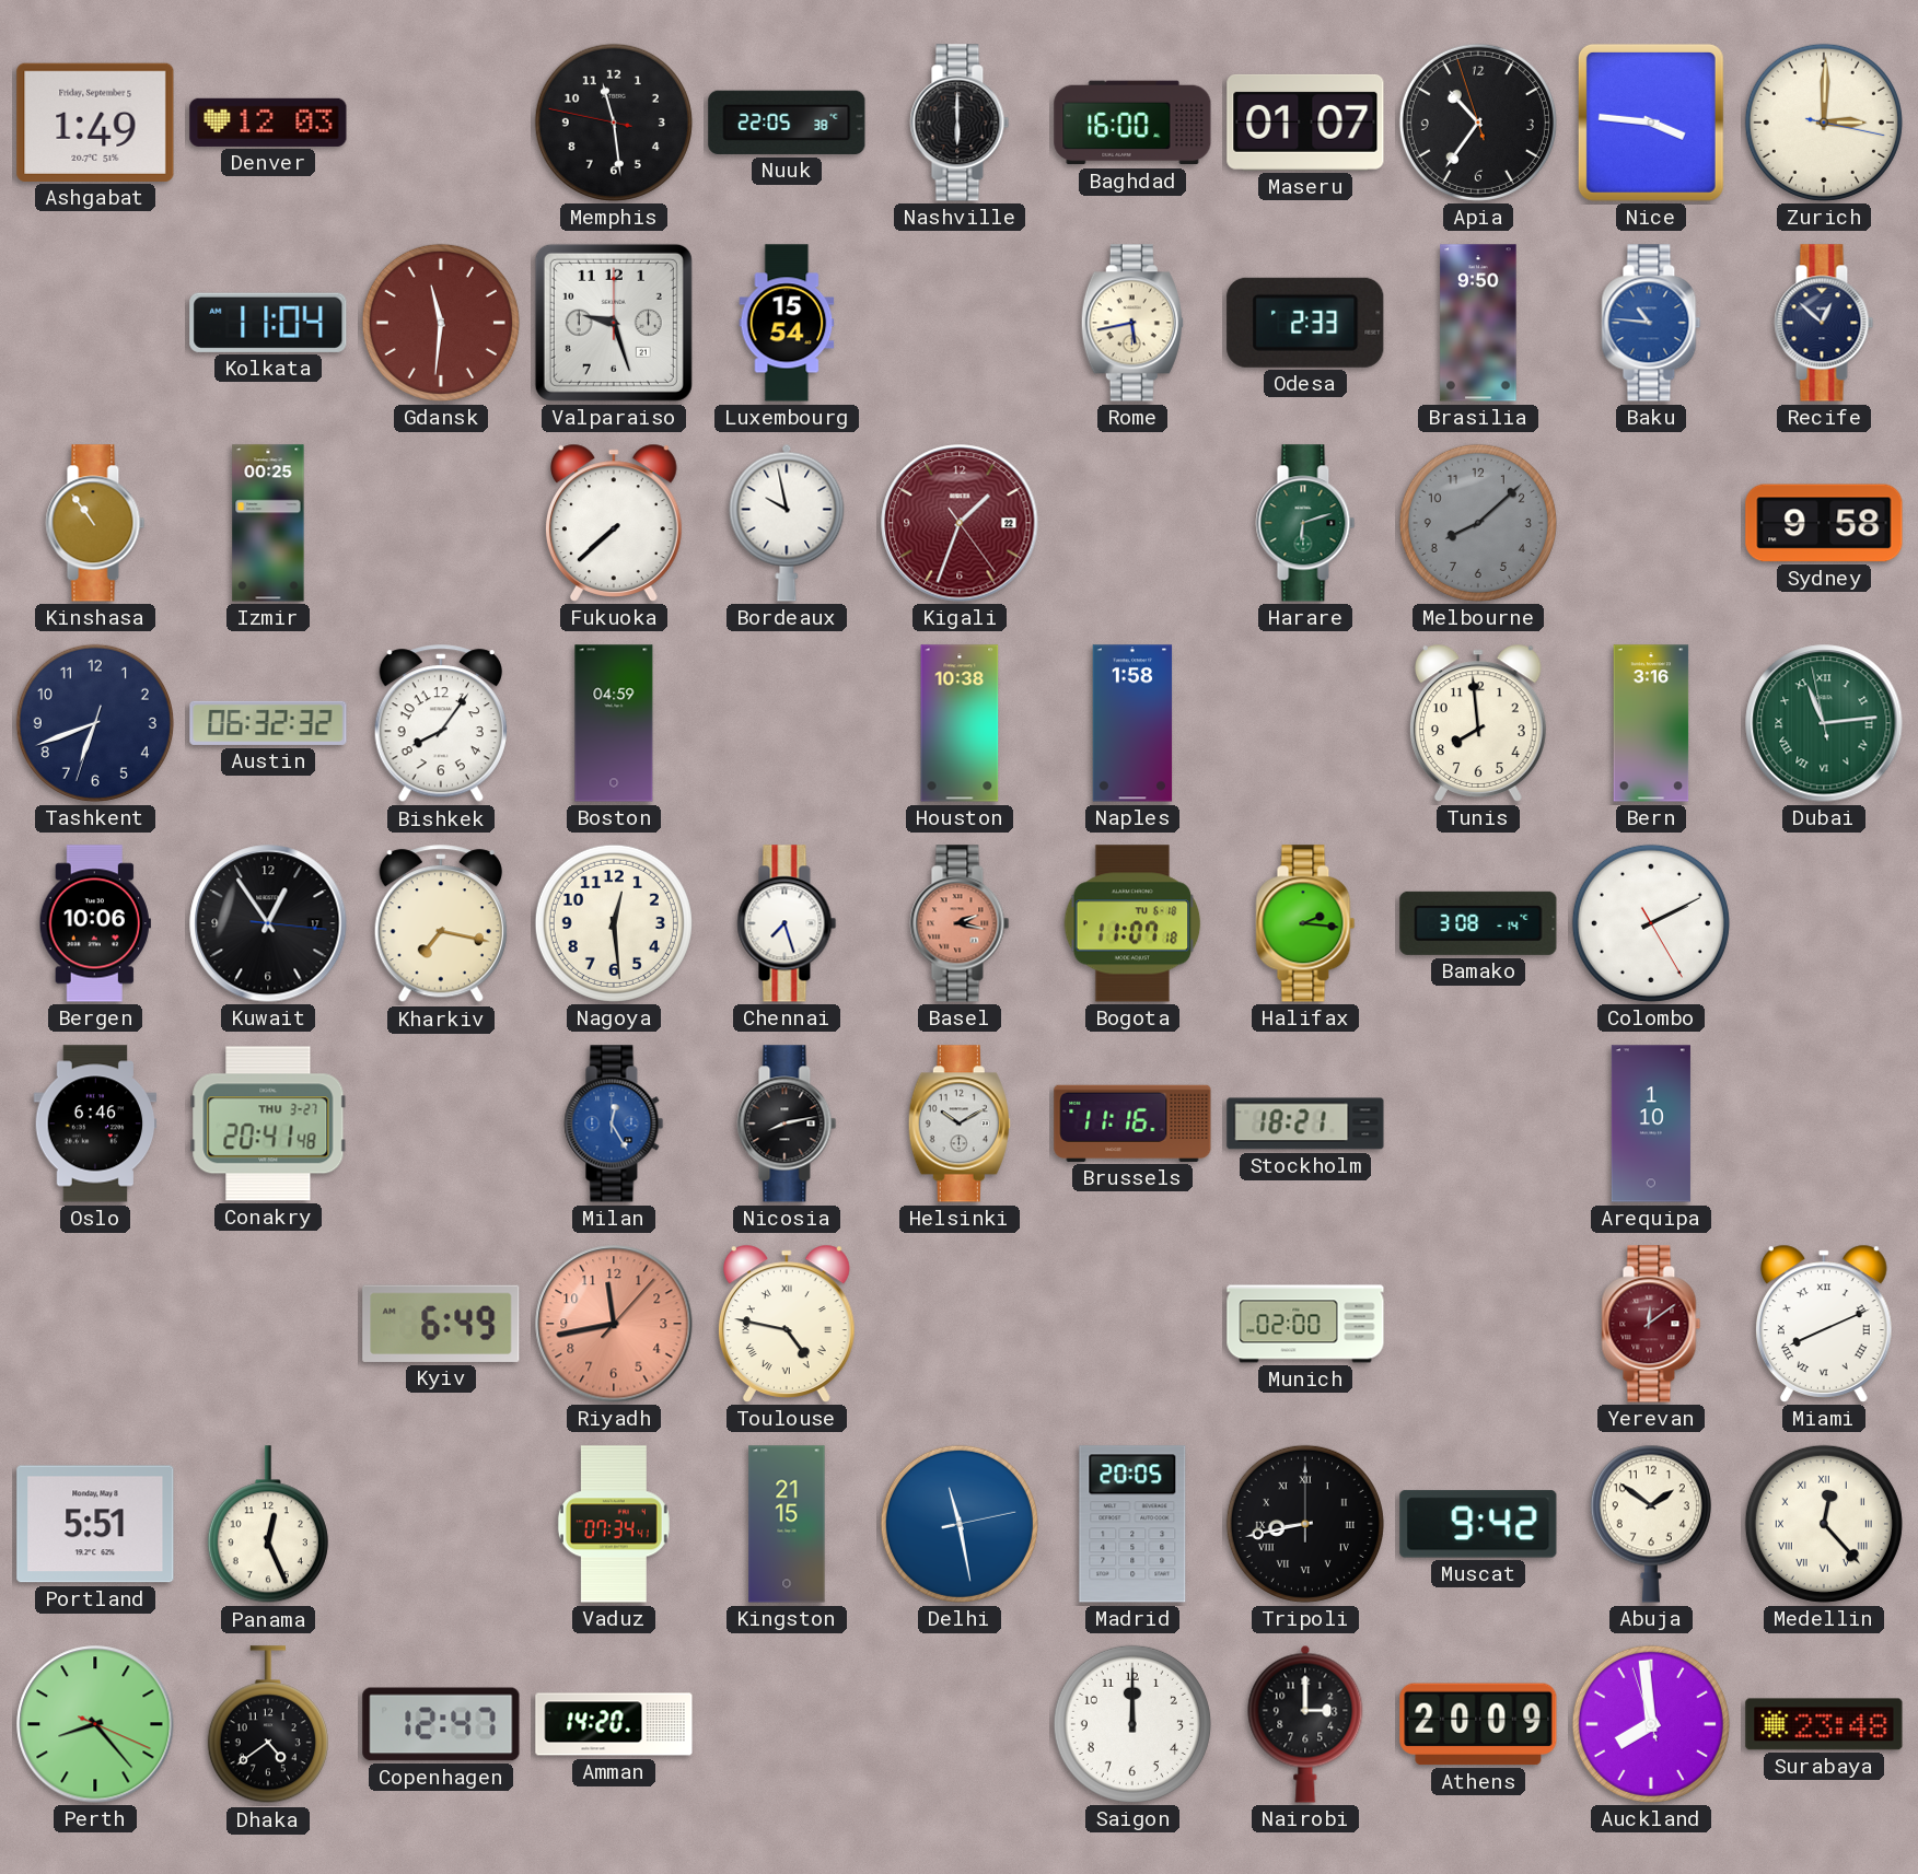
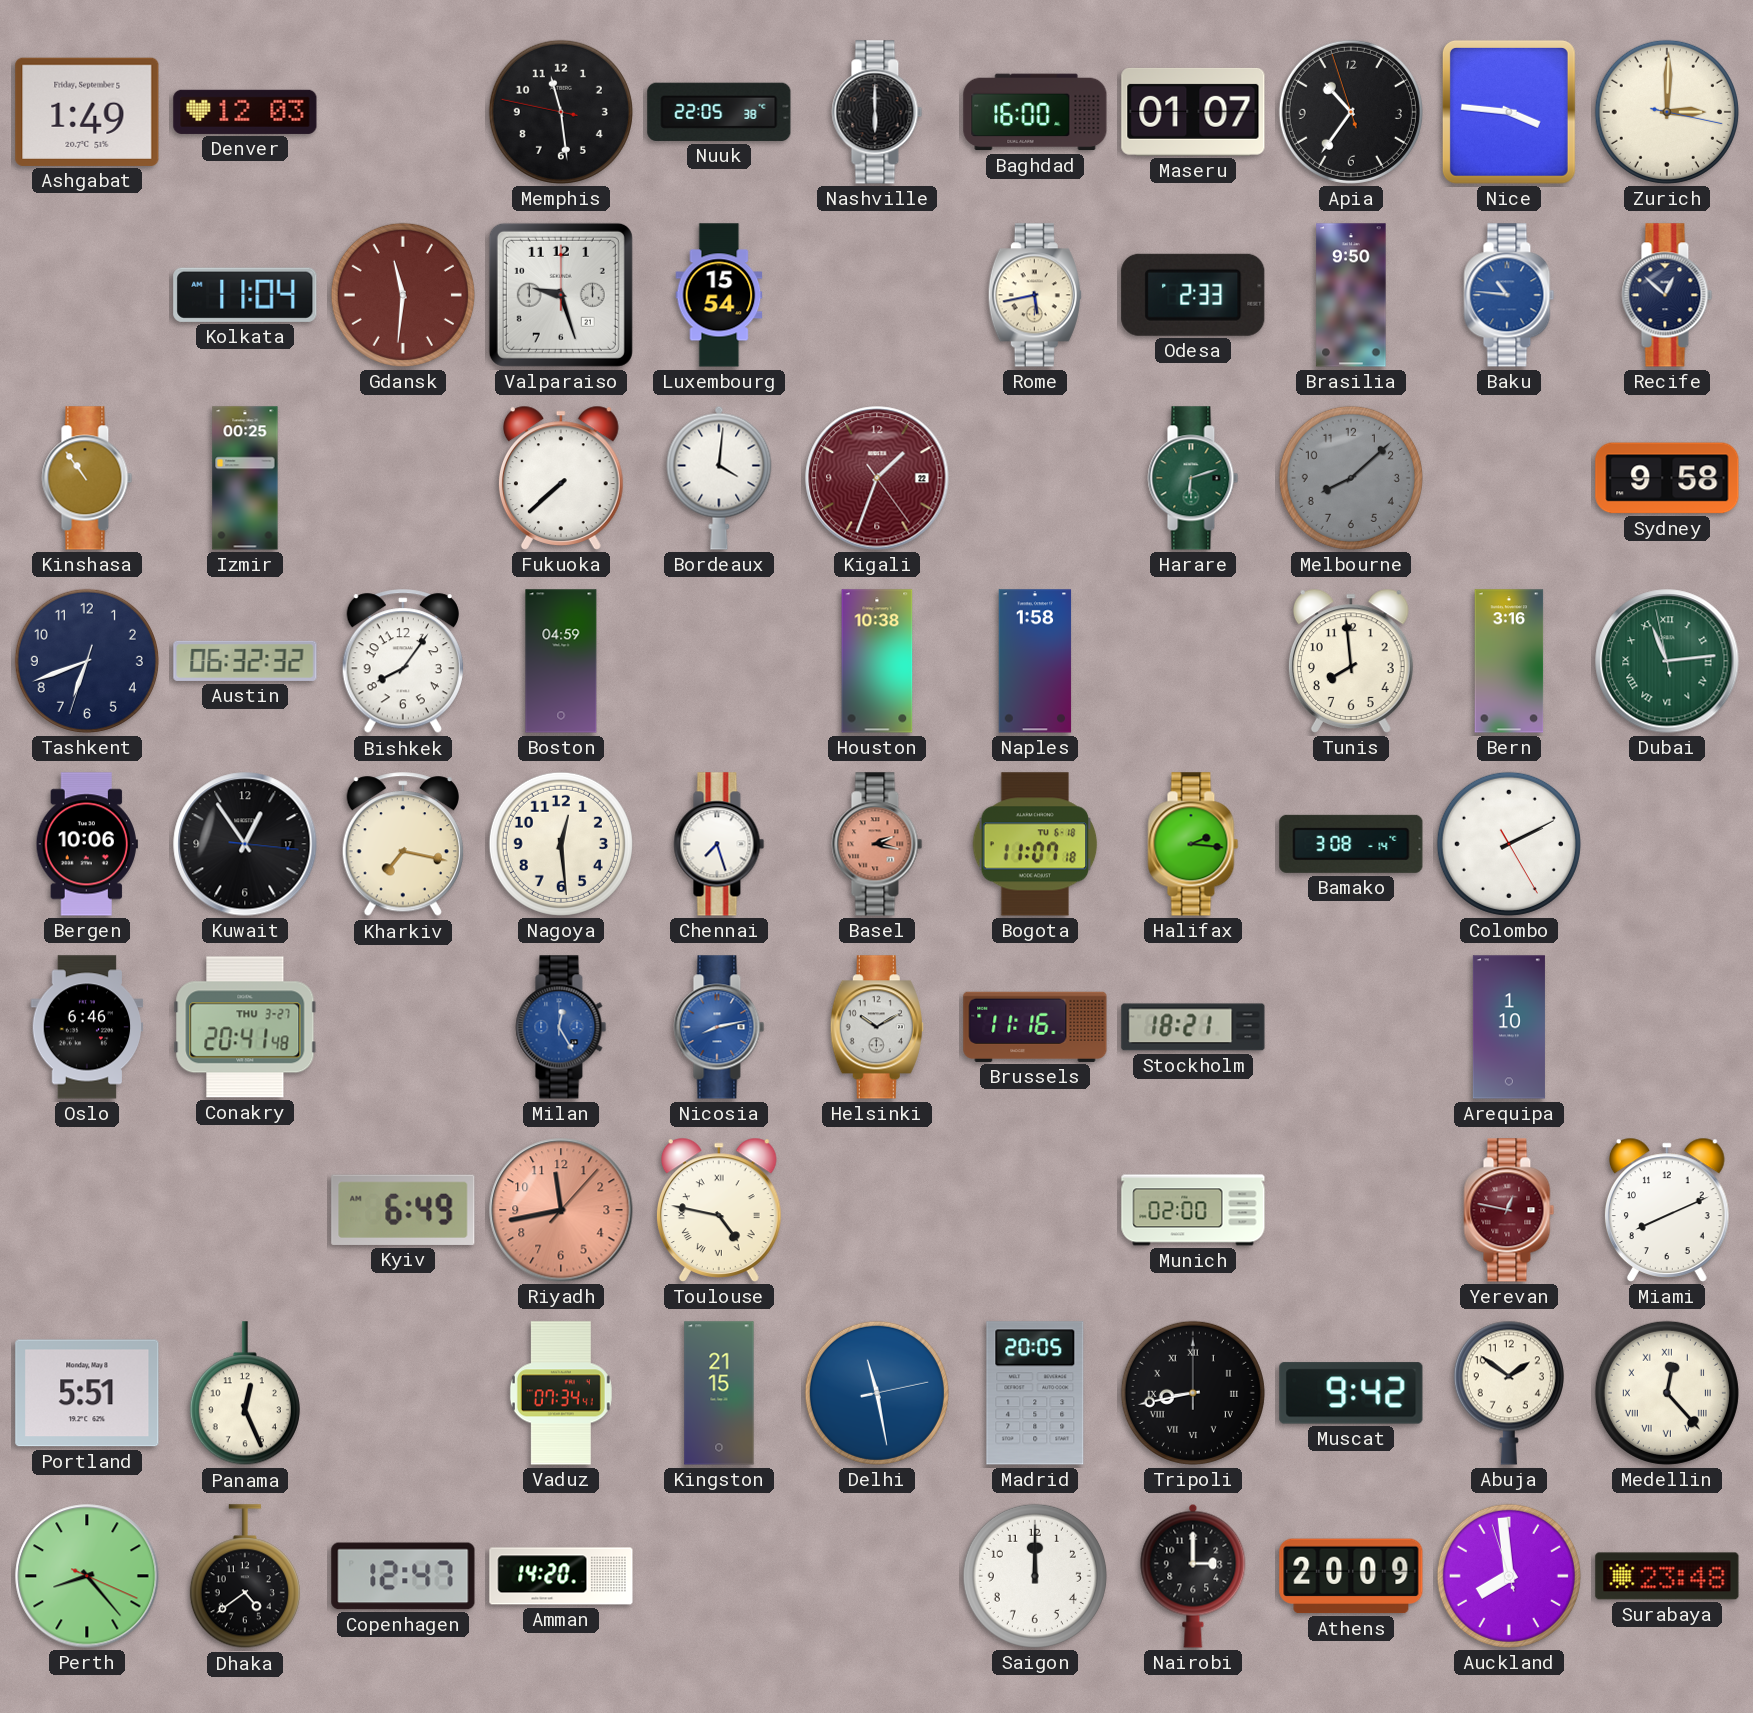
Bordeaux: 9:58 -> 4:01 (719, 478)
Nicosia dial: black -> blue (719, 1027)
Yerevan: 12:09 -> 12:47 (1509, 1210)
Miami numerals: Roman -> Arabic (1667, 1210)
